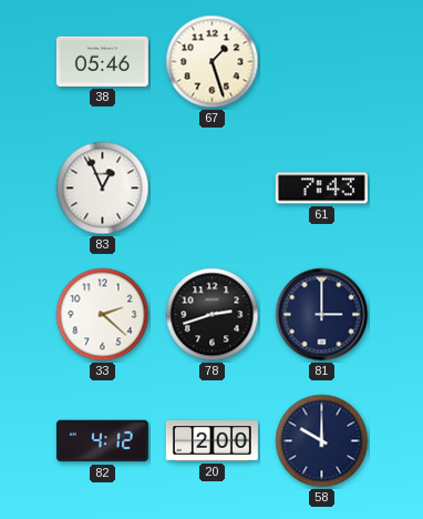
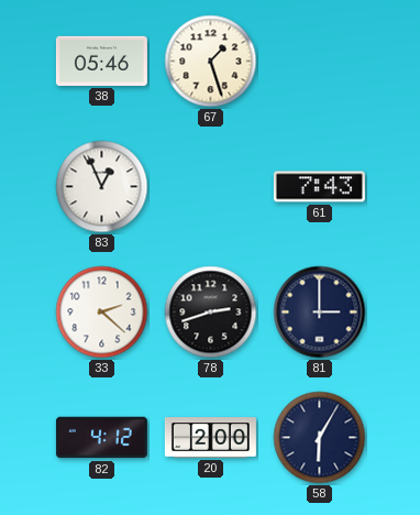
58: 10:00 -> 6:05 (320, 438)
